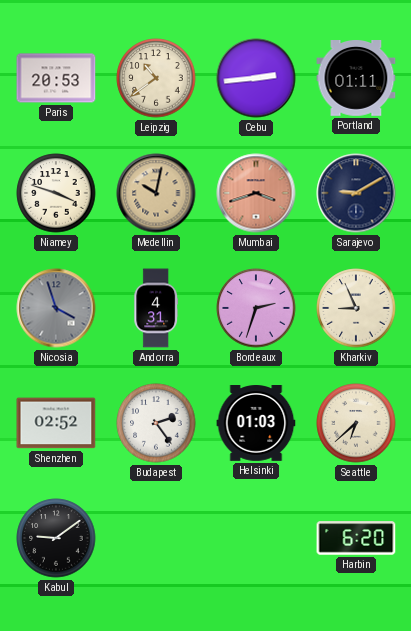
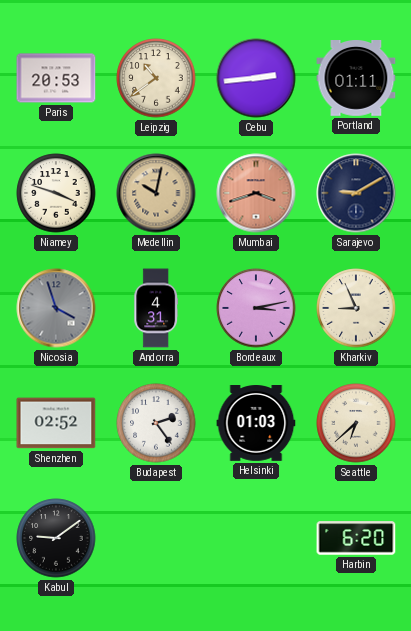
Bordeaux: 2:33 -> 3:13 (256, 308)
